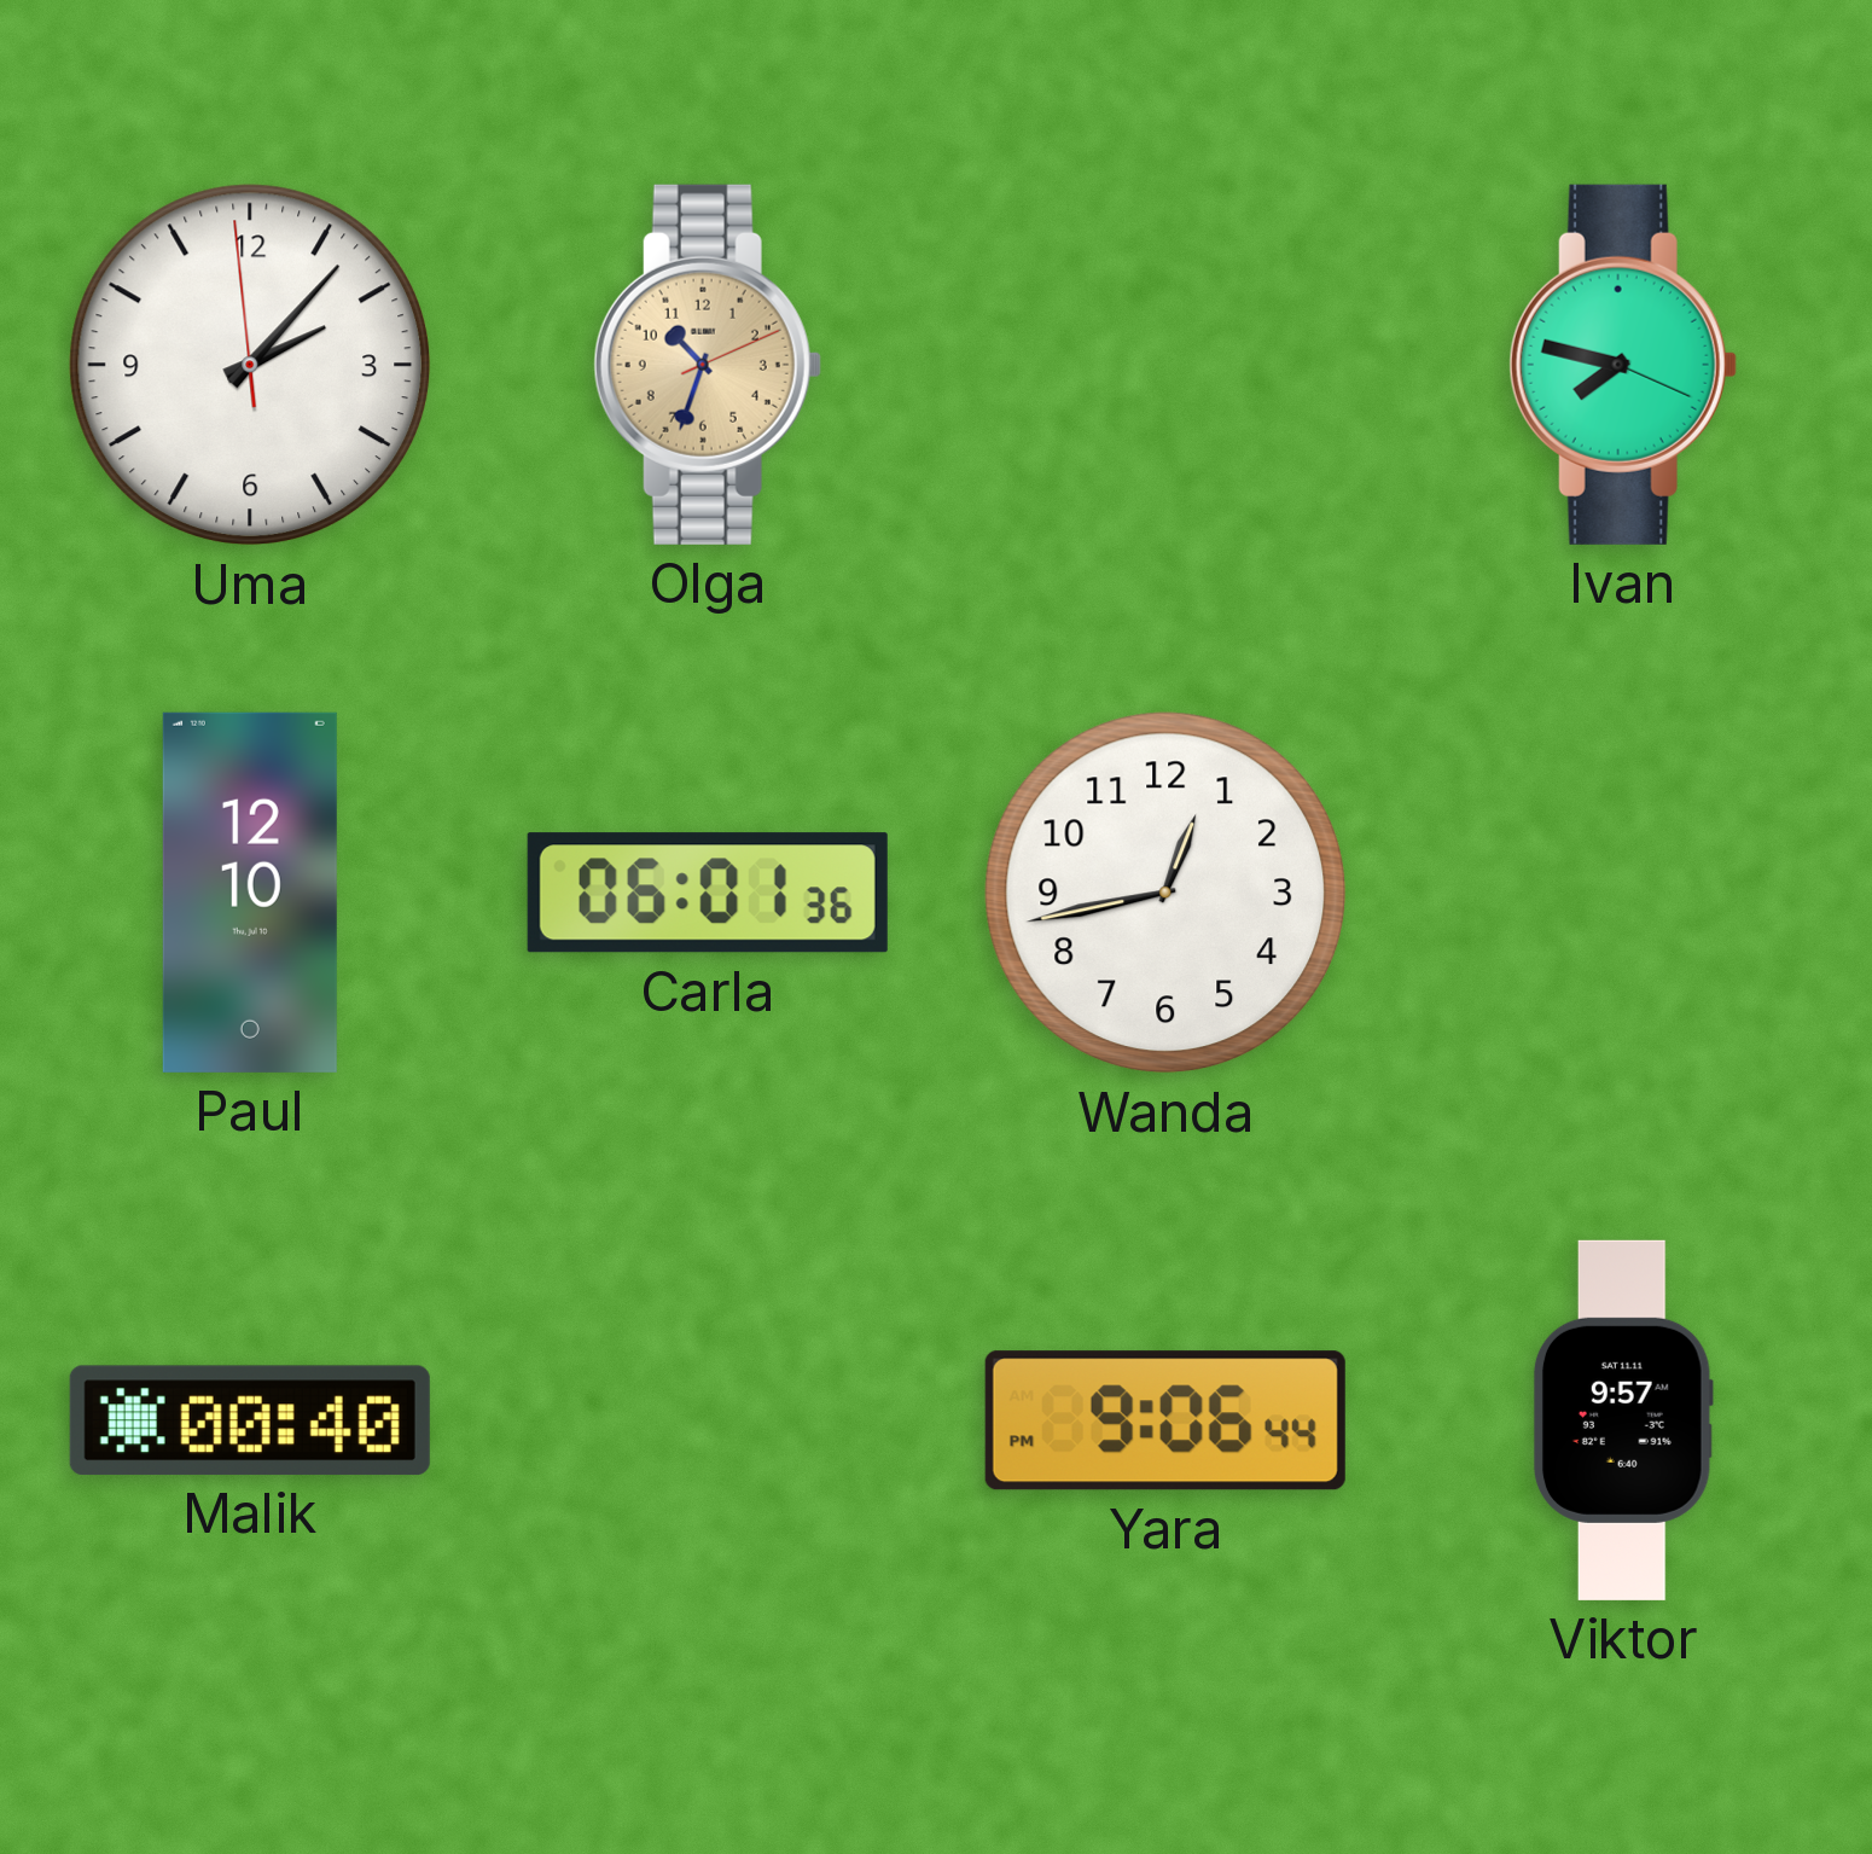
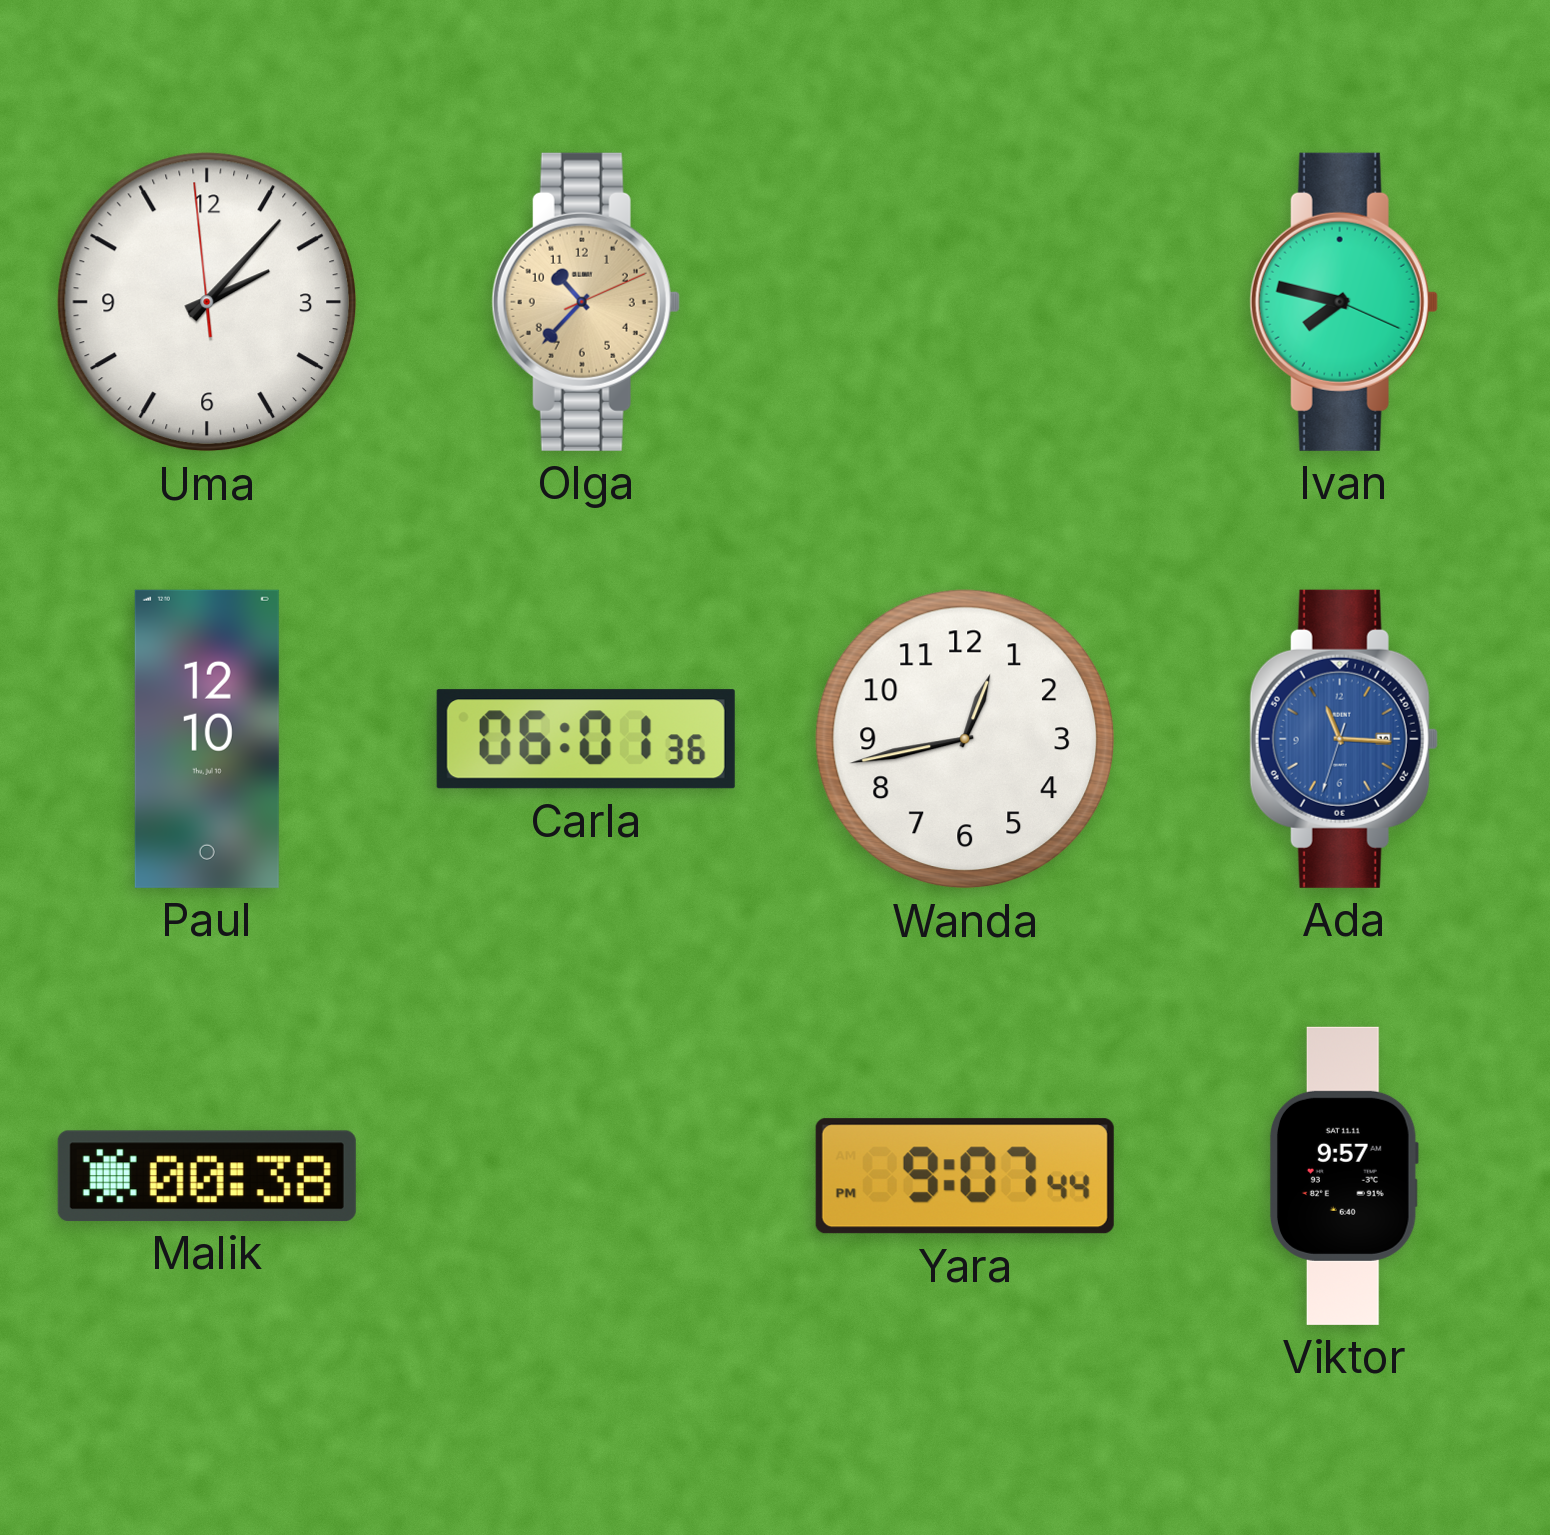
Olga: 10:33 -> 10:37 (586, 302)
Ada: none -> 11:15 (1344, 739)
Malik: 00:40 -> 00:38 (207, 1176)
Yara: 9:06 -> 9:07 (965, 1176)
